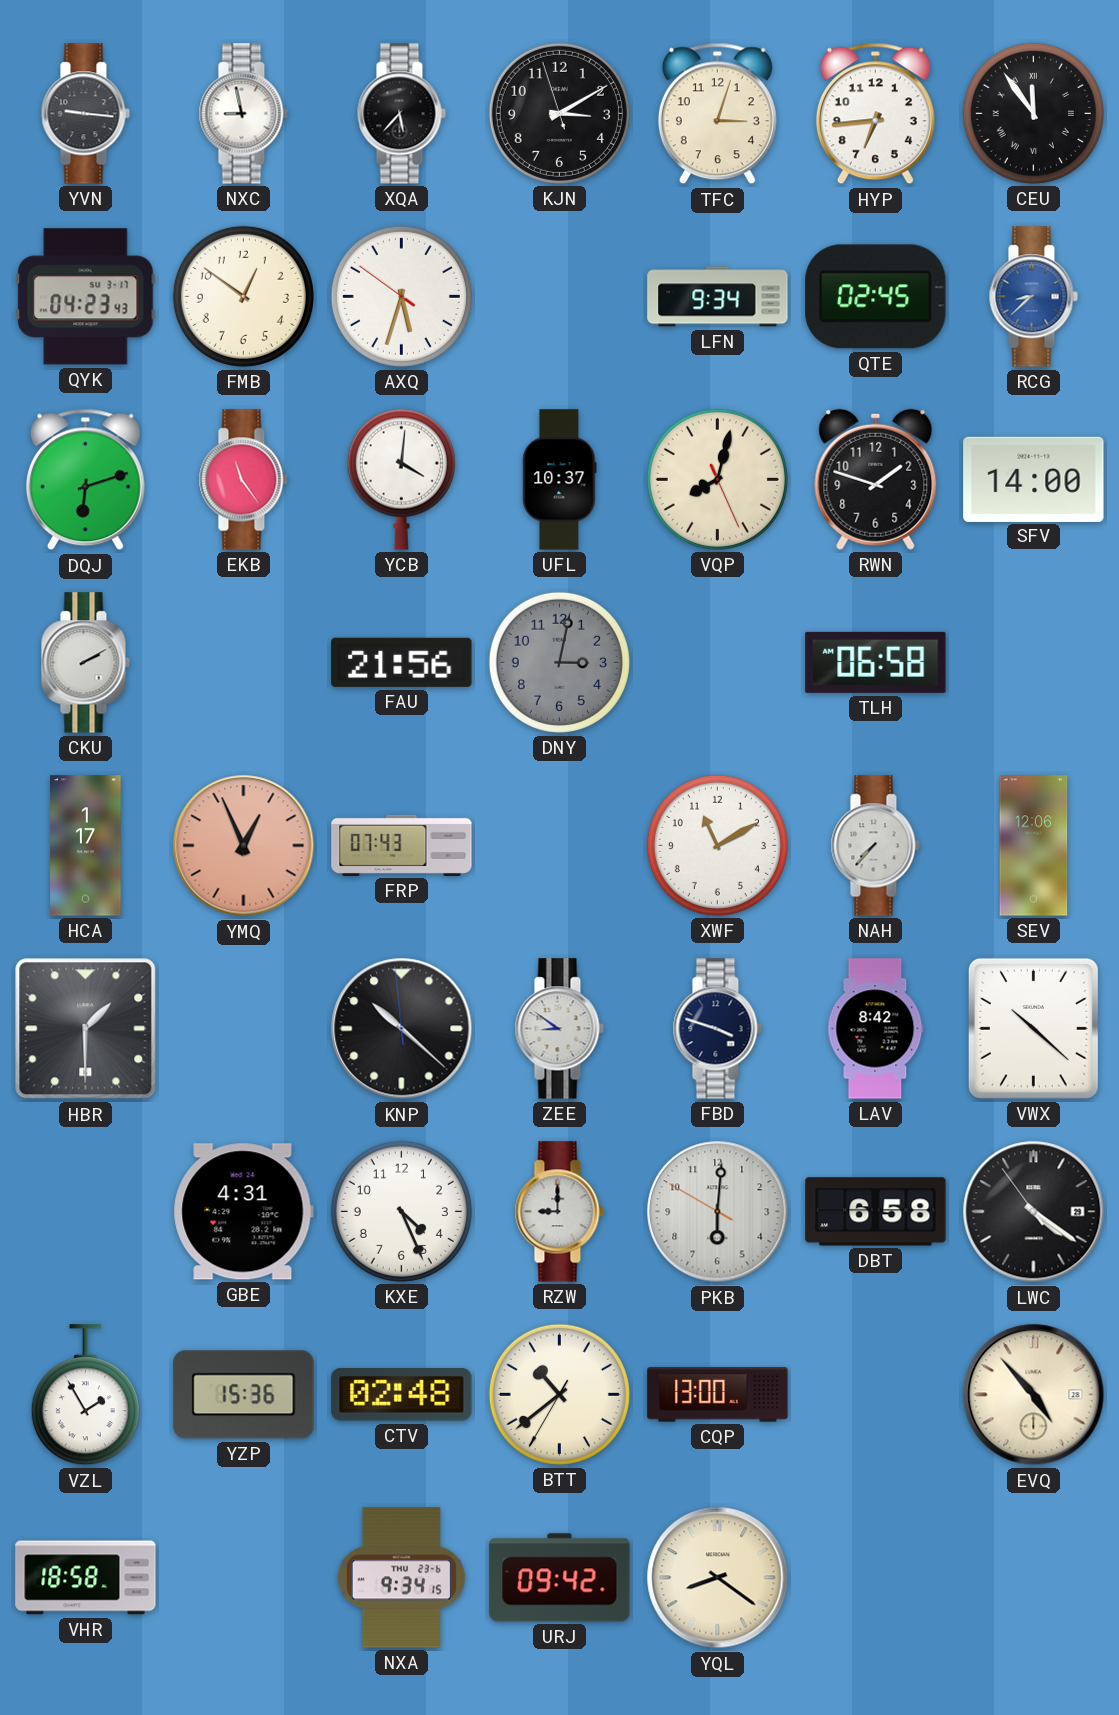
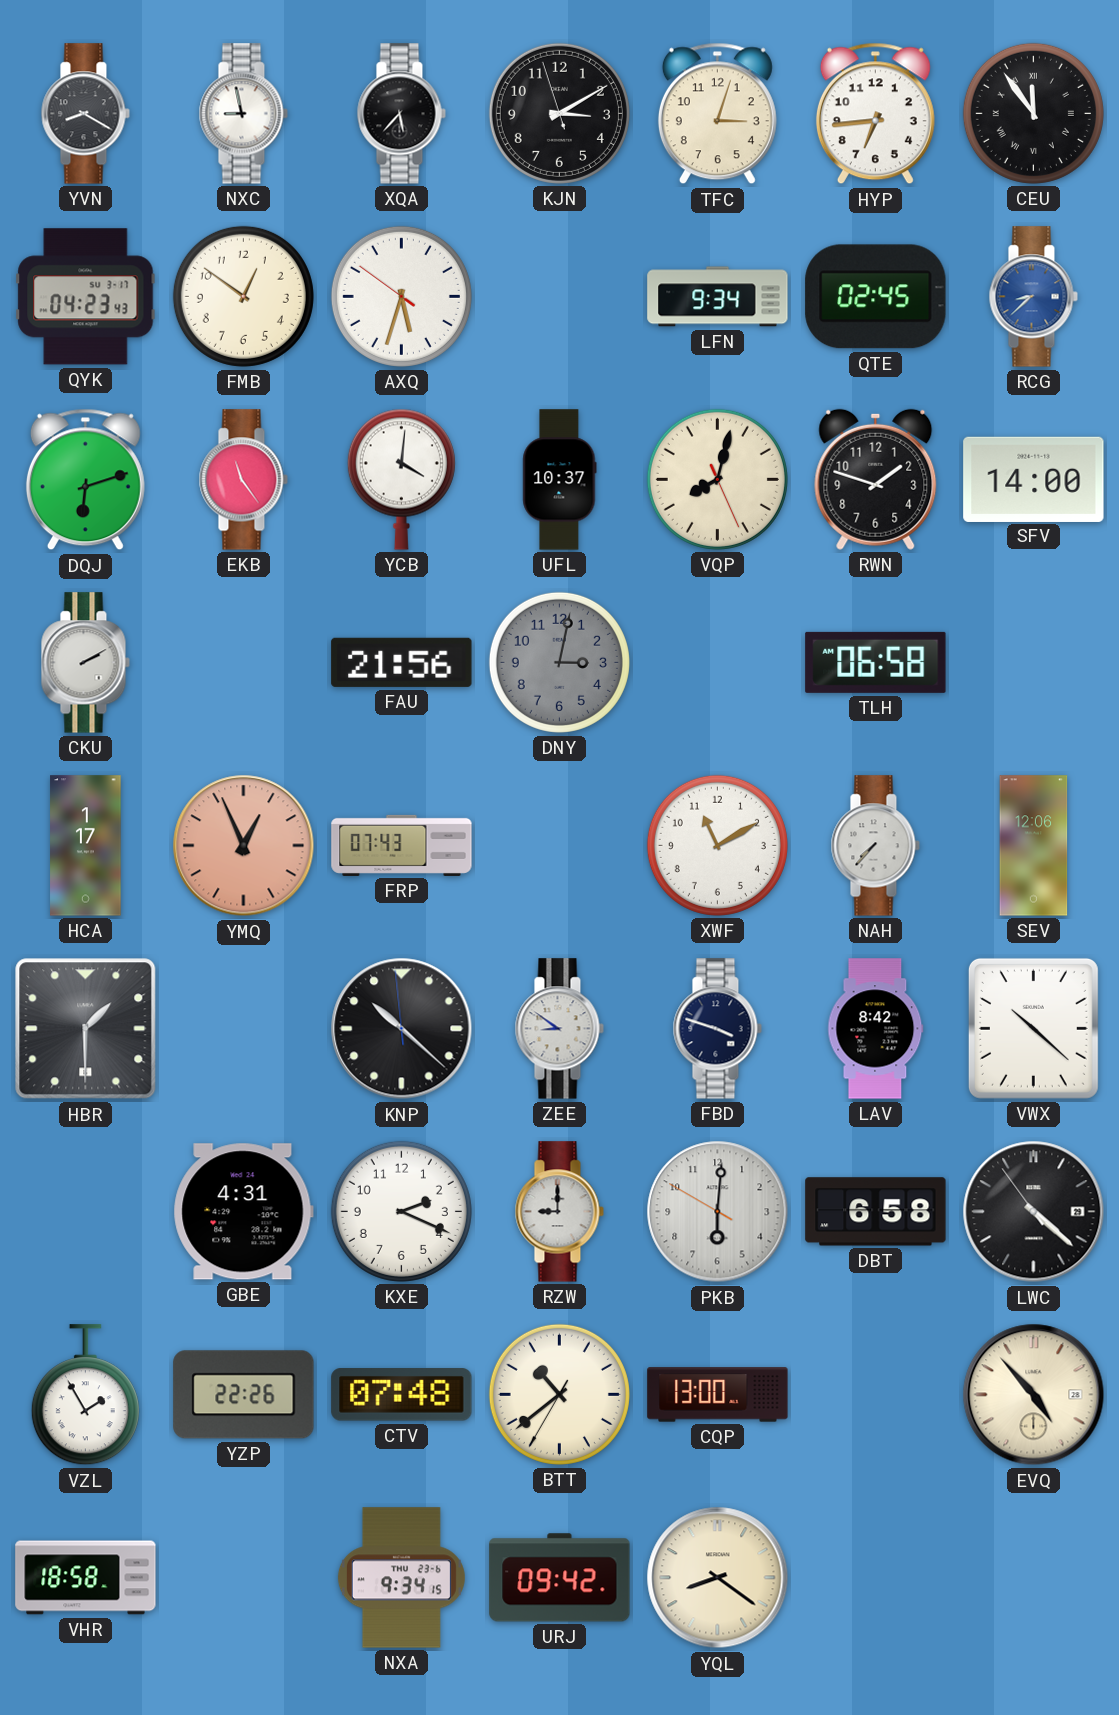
YVN: 9:16 -> 8:20 (85, 114)
KXE: 4:26 -> 2:19 (401, 1211)
LWC: 4:20 -> 4:21 (1034, 1212)
YZP: 15:36 -> 22:26 (244, 1395)
CTV: 02:48 -> 07:48 (402, 1395)
